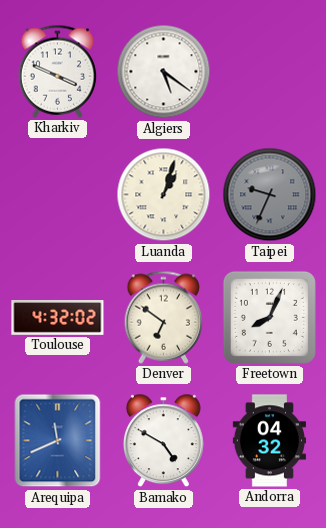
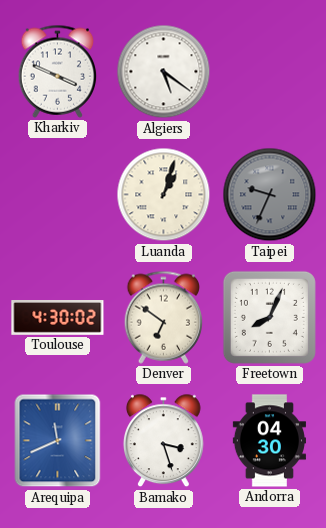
Toulouse: 4:32 -> 4:30 (58, 318)
Bamako: 4:50 -> 3:27 (164, 441)
Andorra: 04:32 -> 04:30 (269, 441)
